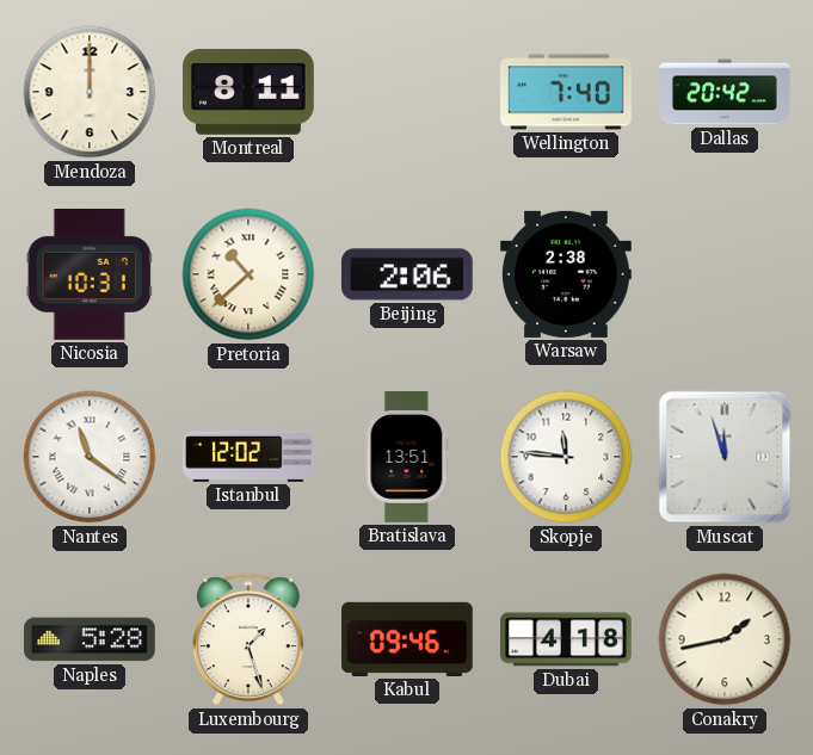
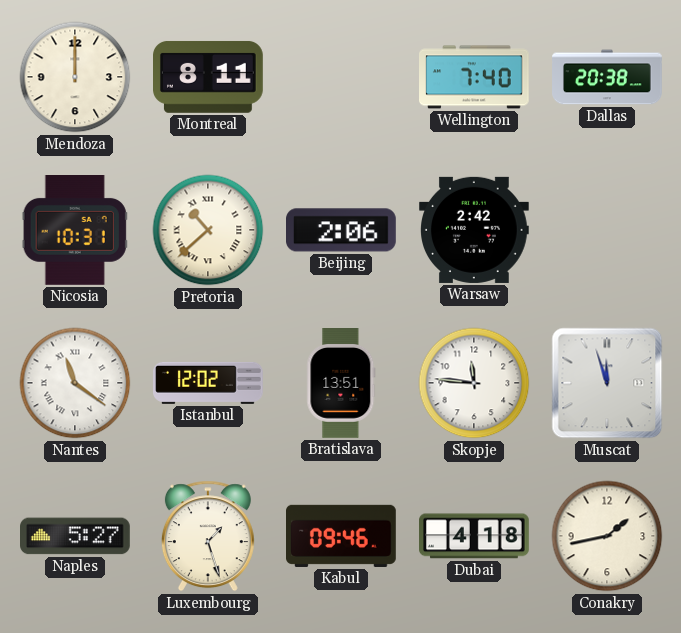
Dallas: 20:42 -> 20:38 (607, 77)
Warsaw: 2:38 -> 2:42 (475, 230)
Naples: 5:28 -> 5:27 (76, 536)
